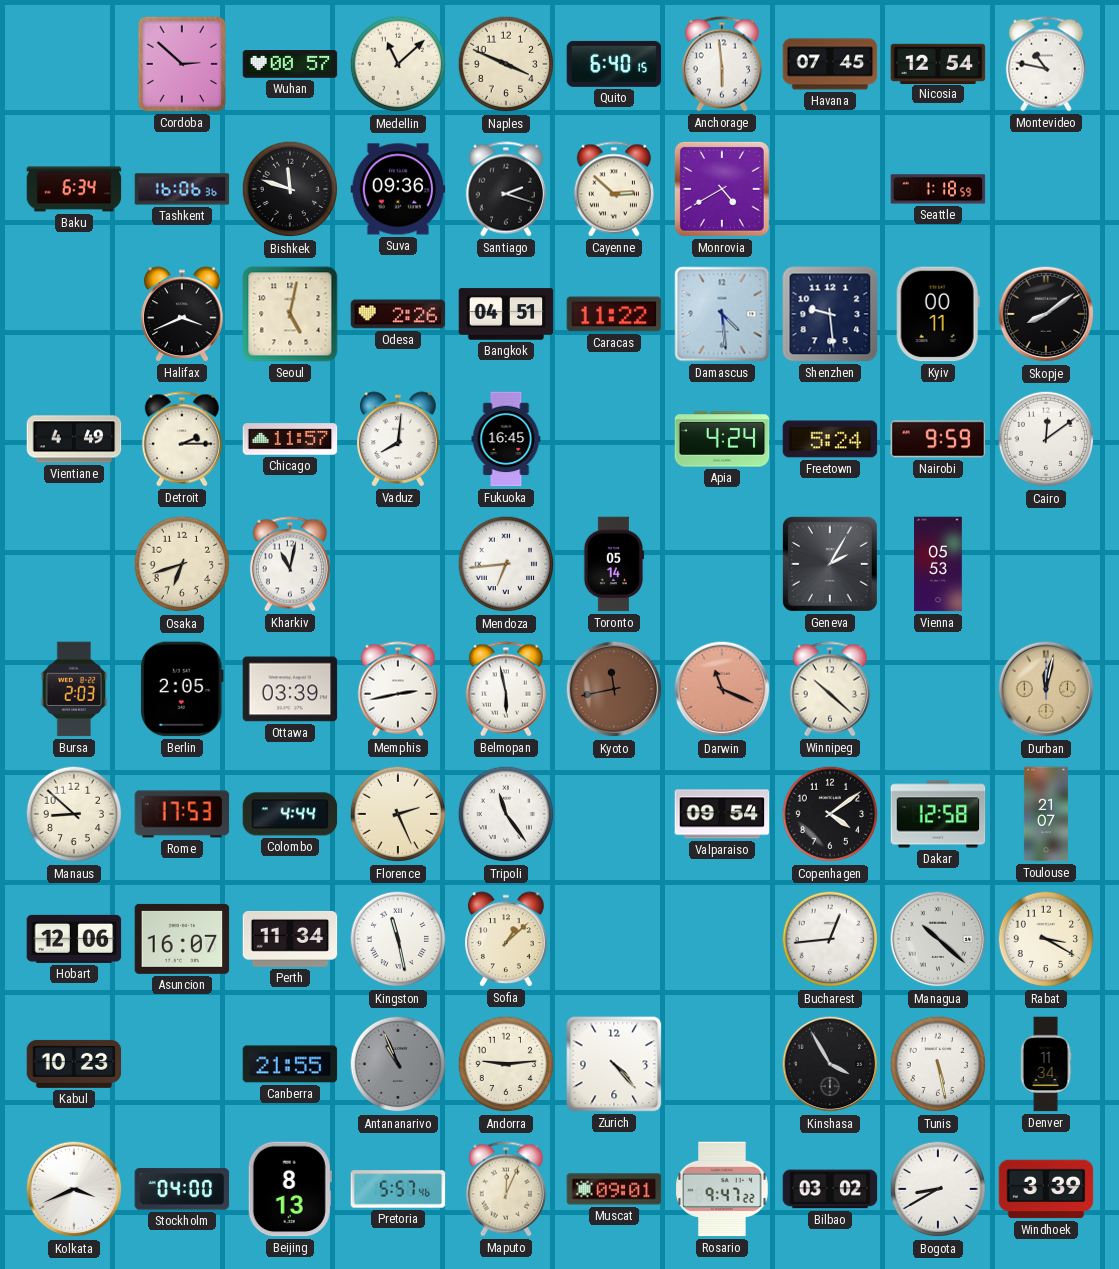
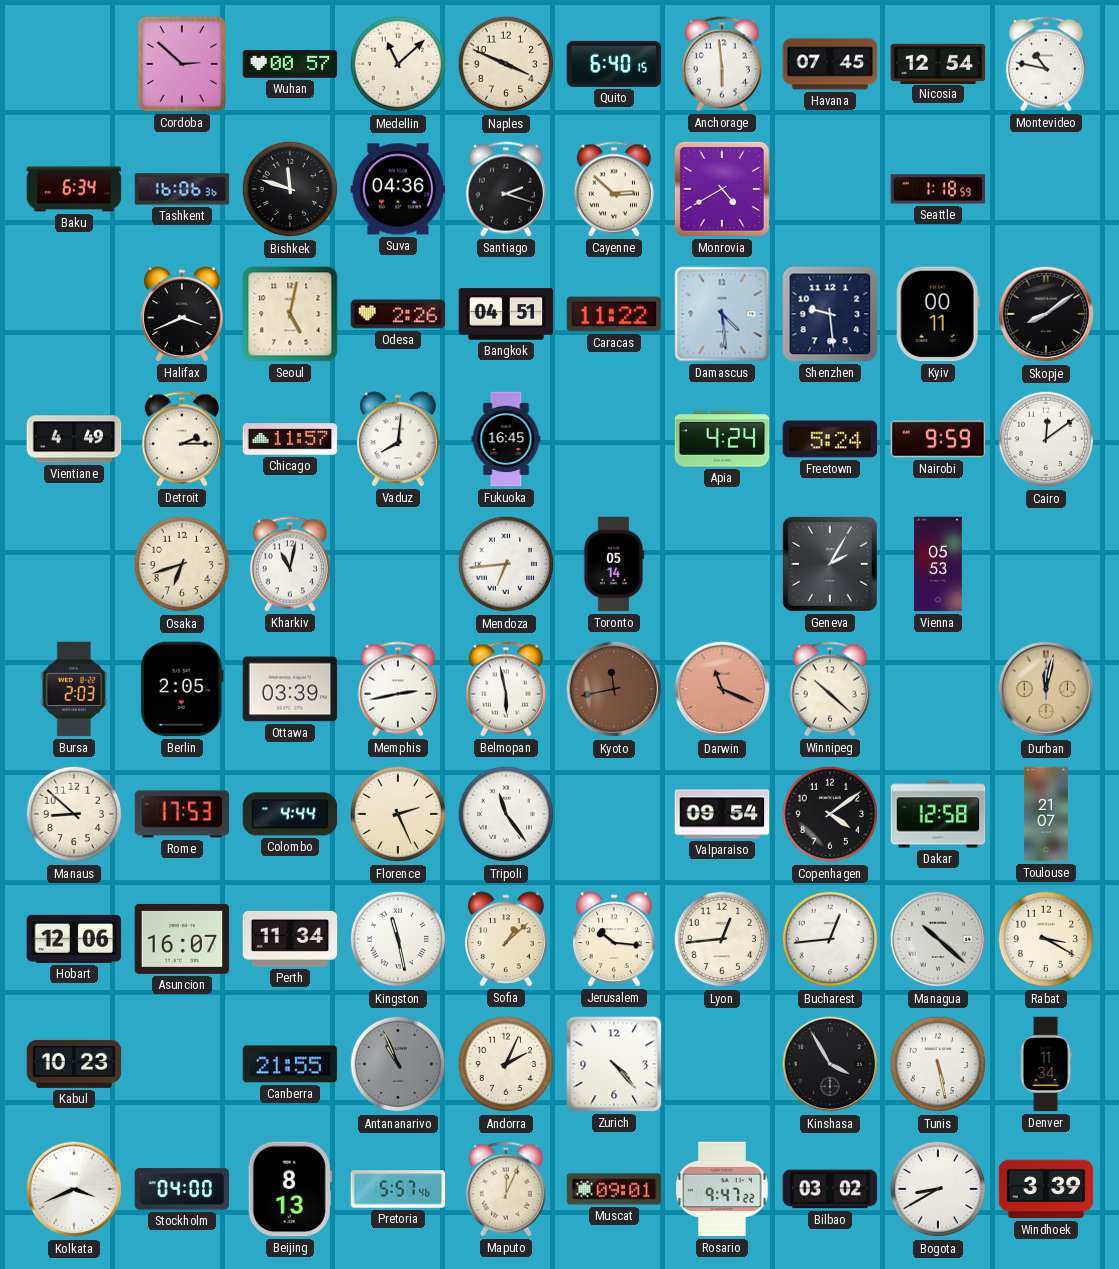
Suva: 09:36 -> 04:36 (398, 189)
Jerusalem: none -> 10:16 (615, 939)
Lyon: none -> 12:44 (722, 939)
Andorra: 9:14 -> 2:04 (506, 1064)
